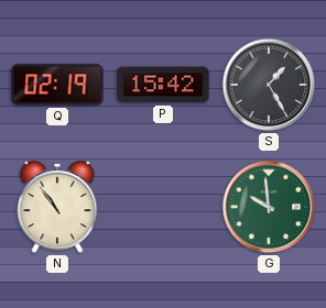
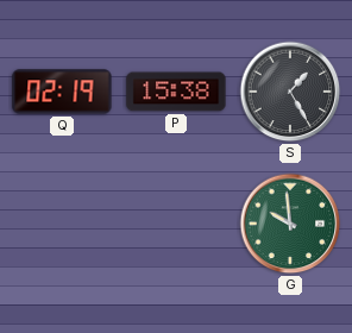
P: 15:42 -> 15:38 (176, 92)
N: 10:54 -> none (57, 208)
